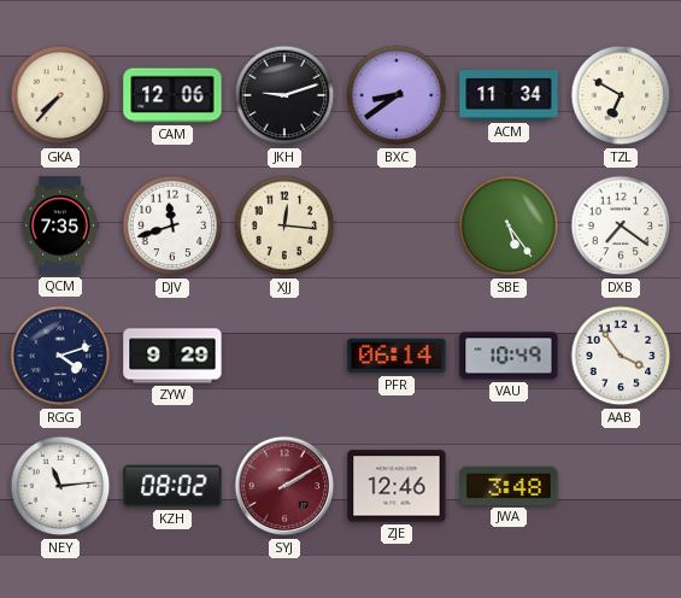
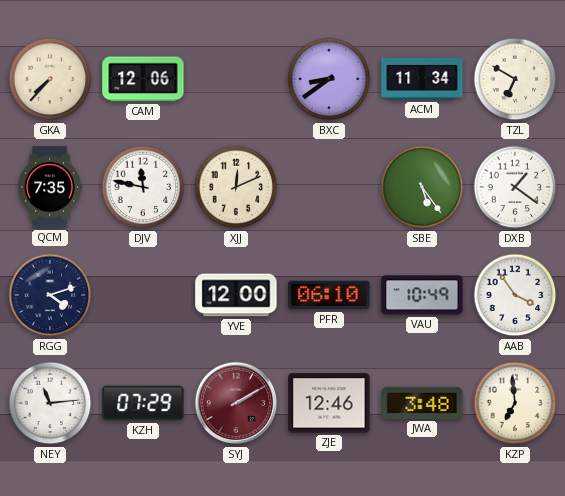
JKH: 9:12 -> none (284, 95)
DJV: 11:42 -> 11:47 (143, 187)
XJJ: 12:16 -> 12:11 (236, 187)
DXB: 7:21 -> 1:21 (515, 187)
ZYW: 9:29 -> none (172, 356)
YVE: none -> 12:00 (236, 295)
PFR: 06:14 -> 06:10 (329, 295)
KZH: 08:02 -> 07:29 (143, 403)
KZP: none -> 6:59 (515, 403)
